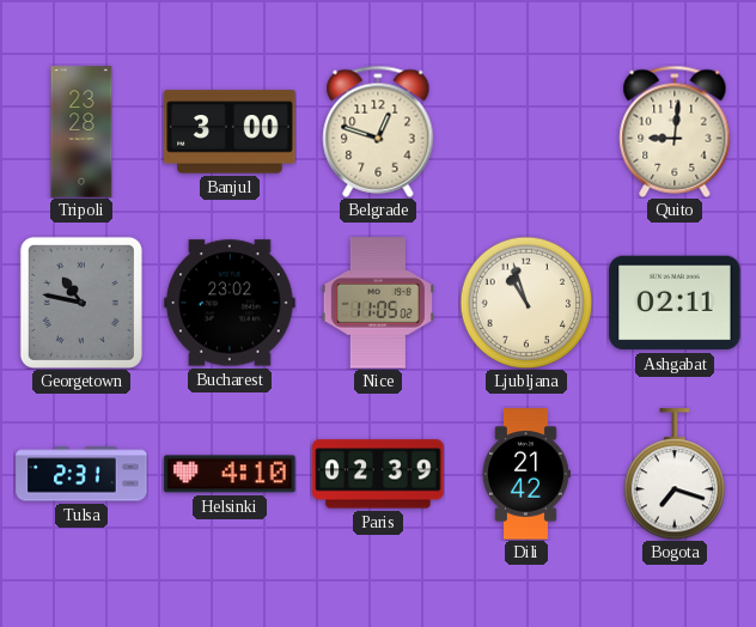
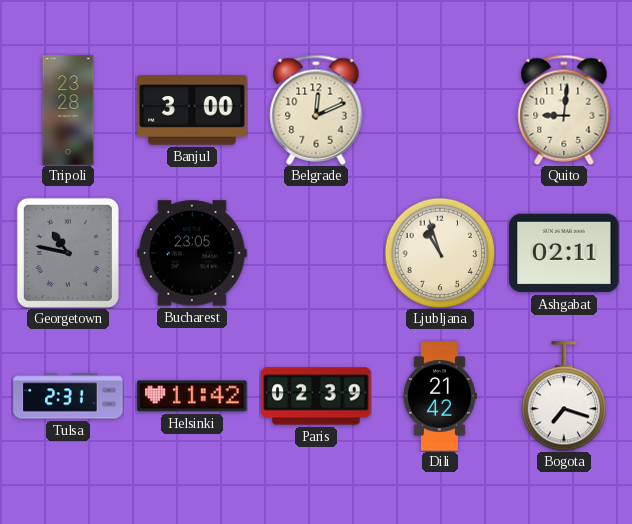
Belgrade: 12:48 -> 12:11 (316, 110)
Bucharest: 23:02 -> 23:05 (192, 253)
Nice: 11:05 -> none (378, 303)
Helsinki: 4:10 -> 11:42 (192, 396)
